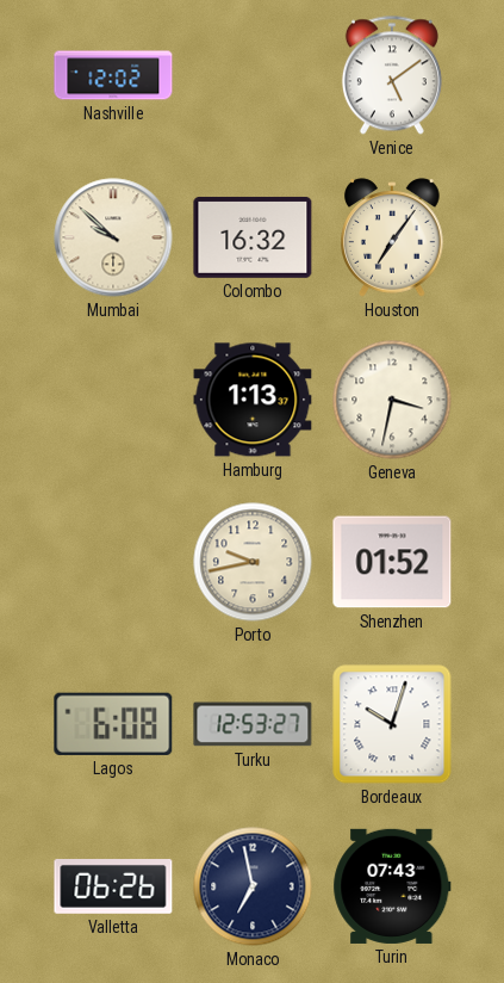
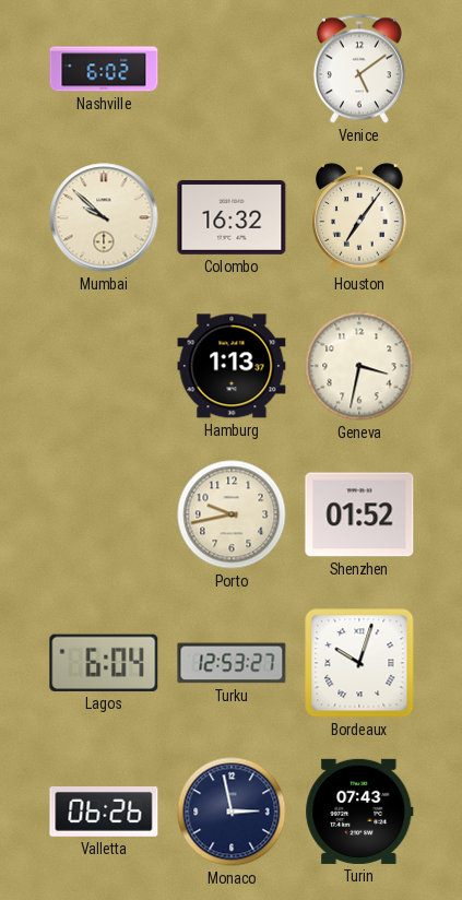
Nashville: 12:02 -> 6:02 (104, 69)
Lagos: 6:08 -> 6:04 (104, 663)
Monaco: 6:58 -> 2:58 (232, 812)
